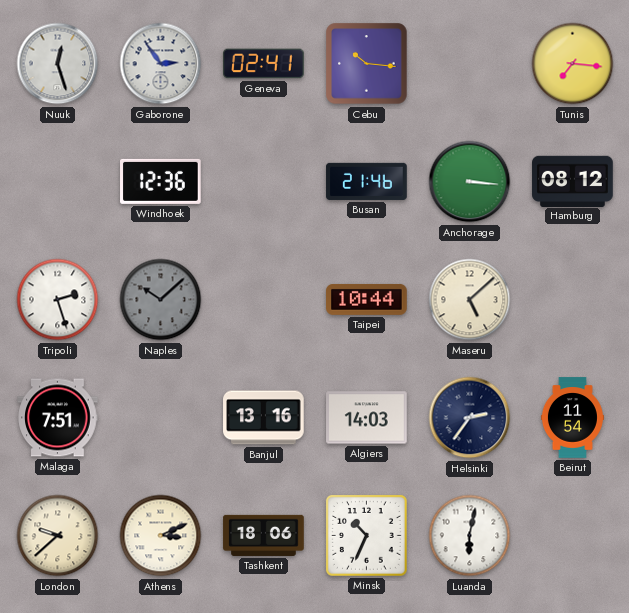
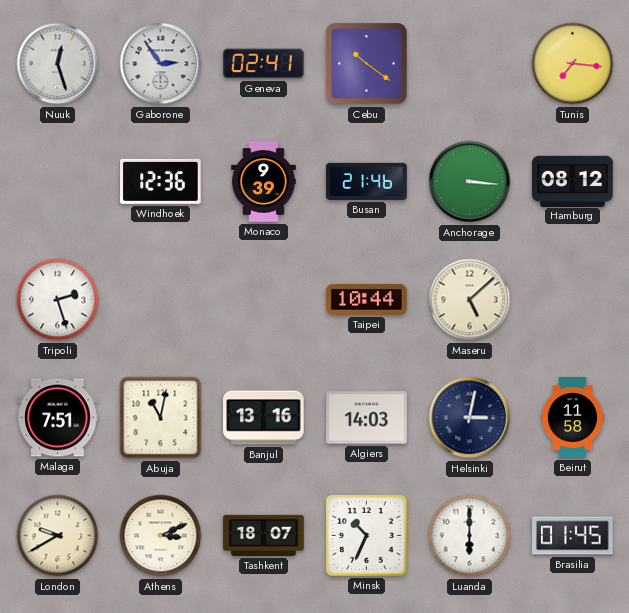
Cebu: 10:16 -> 10:21 (367, 64)
Monaco: none -> 9:39 (264, 182)
Naples: 10:08 -> none (161, 300)
Abuja: none -> 11:02 (161, 418)
Helsinki: 2:36 -> 3:02 (470, 418)
Beirut: 11:54 -> 11:58 (572, 418)
London: 9:38 -> 9:40 (58, 536)
Tashkent: 18:06 -> 18:07 (264, 535)
Luanda: 6:02 -> 6:00 (470, 536)
Brasilia: none -> 01:45 (573, 536)
